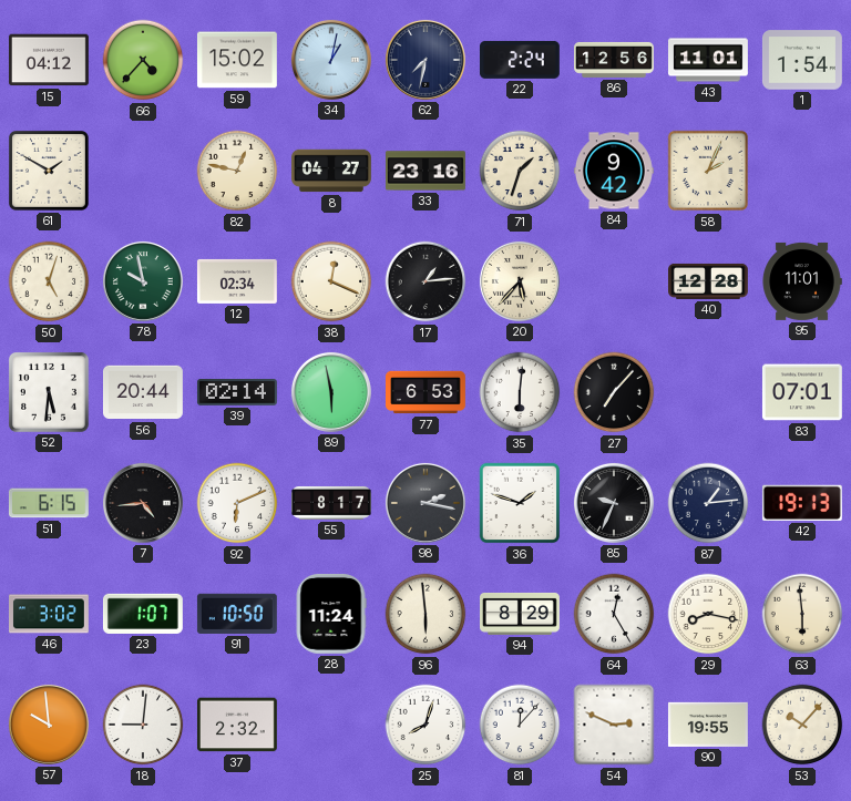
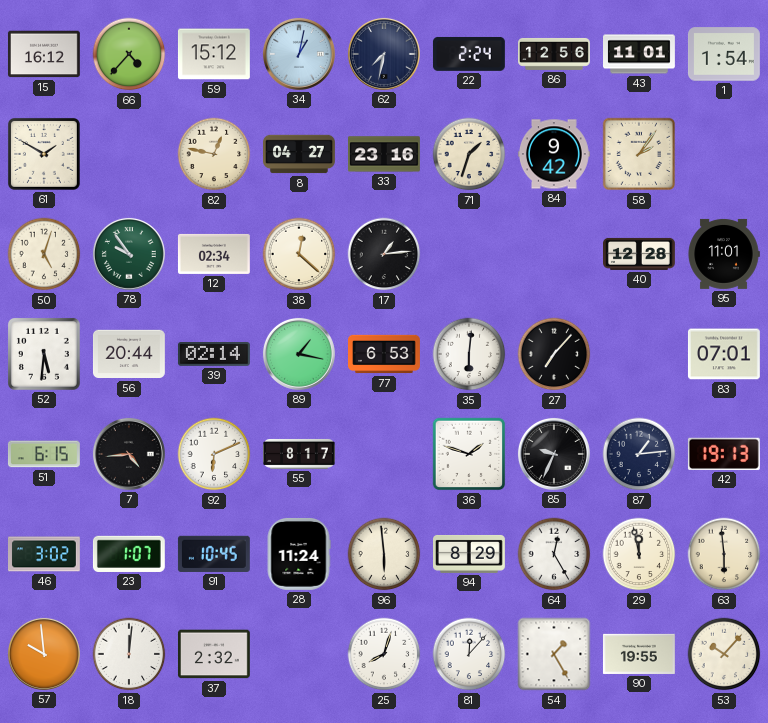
15: 04:12 -> 16:12 (44, 54)
59: 15:02 -> 15:12 (214, 54)
58: 2:04 -> 2:06 (639, 154)
78: 9:58 -> 9:54 (129, 254)
38: 12:19 -> 12:22 (299, 254)
20: 5:37 -> none (520, 281)
89: 5:58 -> 1:17 (299, 354)
98: 2:17 -> none (425, 503)
91: 10:50 -> 10:45 (214, 554)
29: 8:17 -> 11:58 (639, 554)
18: 9:01 -> 12:01 (129, 654)
54: 2:49 -> 1:25 (554, 654)
